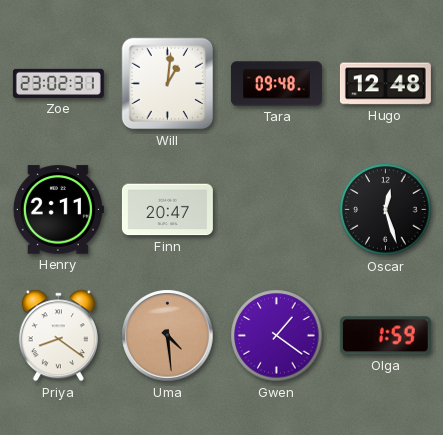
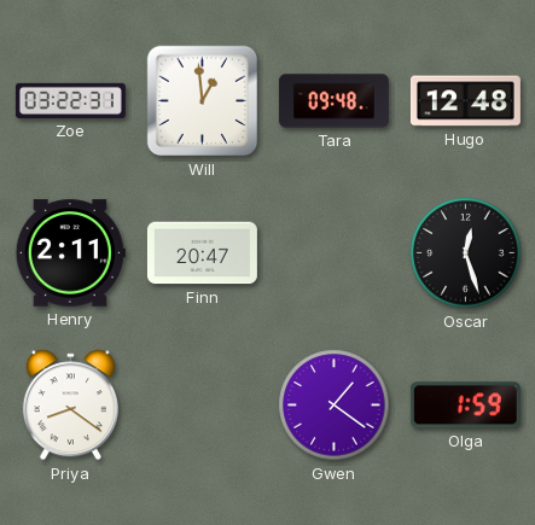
Zoe: 23:02 -> 03:22 (70, 100)
Will: 1:01 -> 12:59 (203, 101)
Uma: 4:29 -> none (168, 336)
